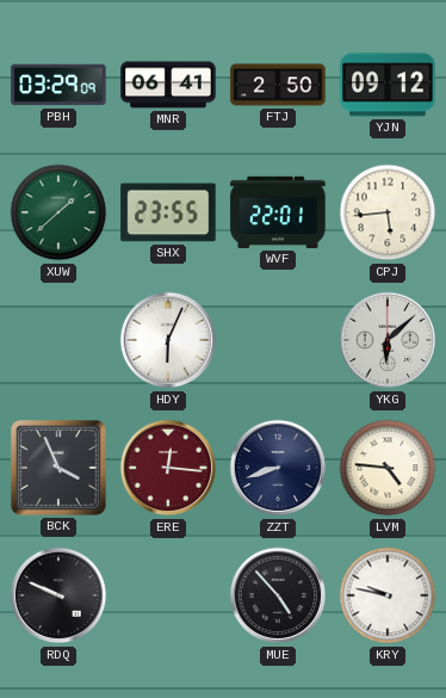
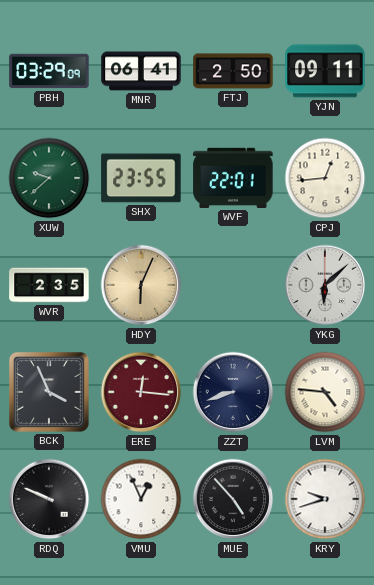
YJN: 09:12 -> 09:11 (325, 71)
XUW: 1:38 -> 9:38 (49, 178)
CPJ: 5:44 -> 12:44 (325, 178)
WVR: none -> 2:35 (49, 285)
HDY dial: white -> champagne (141, 285)
VMU: none -> 12:56 (141, 499)
KRY: 9:47 -> 9:42 (325, 499)
